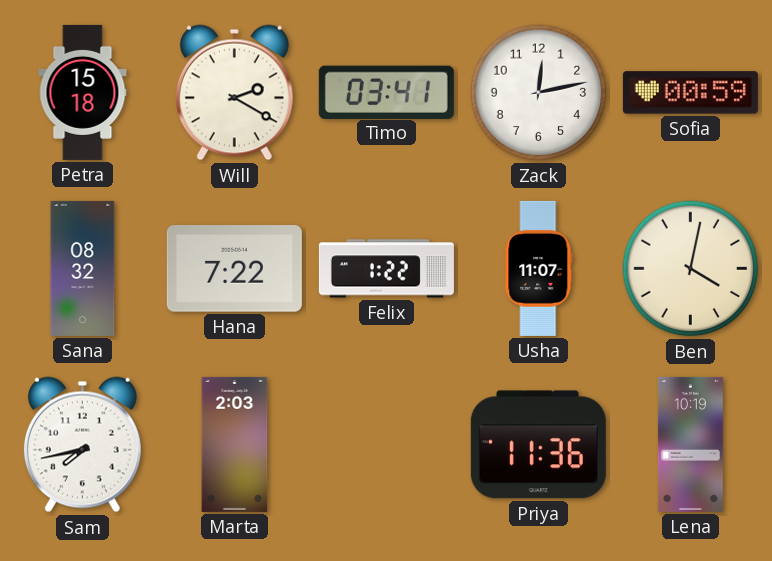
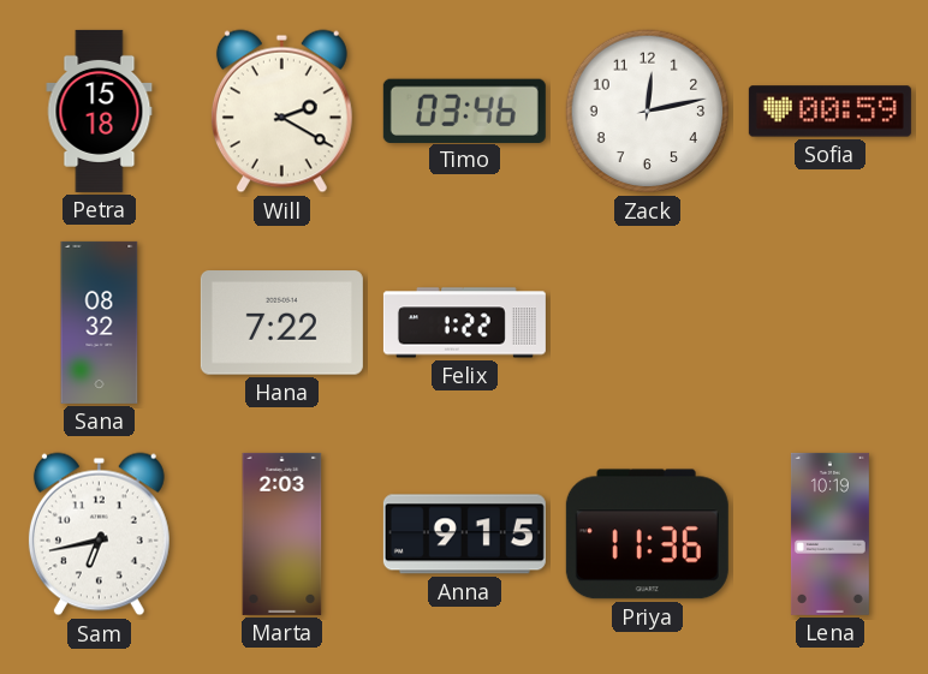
Timo: 03:41 -> 03:46 (464, 111)
Usha: 11:07 -> none (539, 268)
Ben: 4:02 -> none (691, 269)
Sam: 7:43 -> 6:43 (99, 535)
Anna: none -> 9:15 (464, 535)
